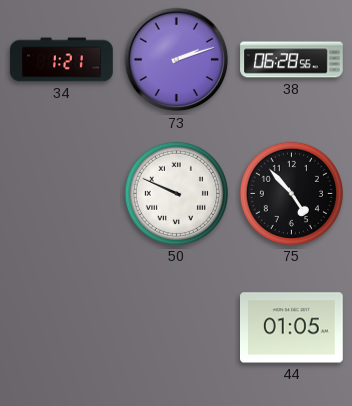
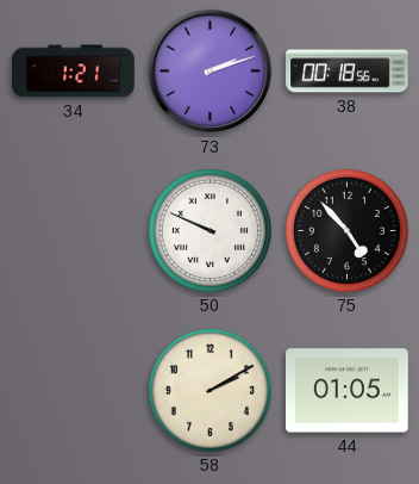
38: 06:28 -> 00:18 (348, 72)
58: none -> 2:10 (209, 390)
